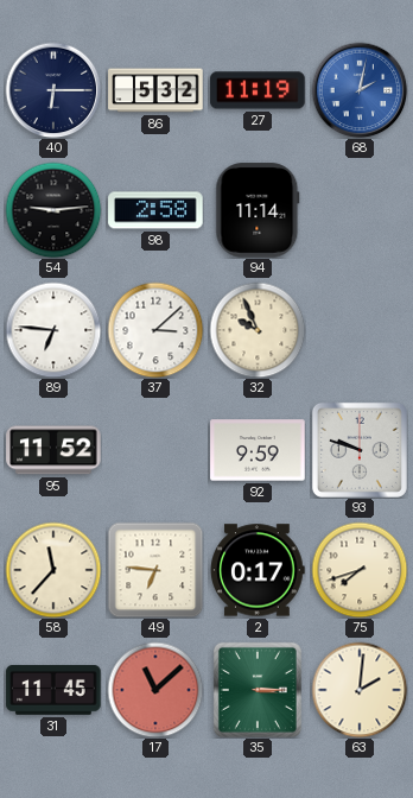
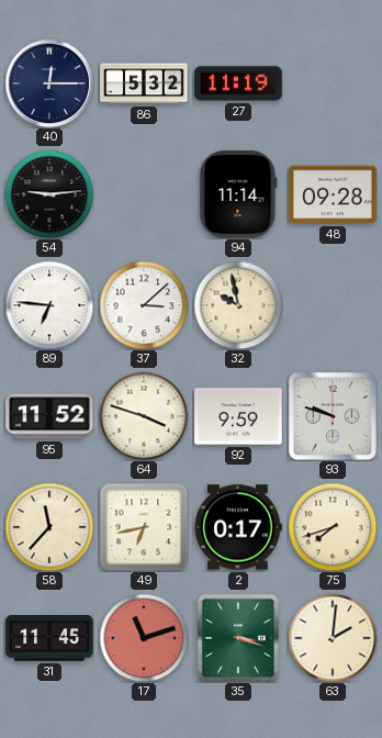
40: 6:15 -> 12:15 (49, 83)
68: 2:02 -> none (360, 90)
98: 2:58 -> none (155, 210)
48: none -> 09:28 (333, 194)
32: 9:56 -> 9:58 (238, 305)
64: none -> 3:48 (144, 416)
49: 6:46 -> 6:43 (144, 527)
17: 11:08 -> 11:12 (144, 638)
35: 3:15 -> 3:18 (238, 638)
